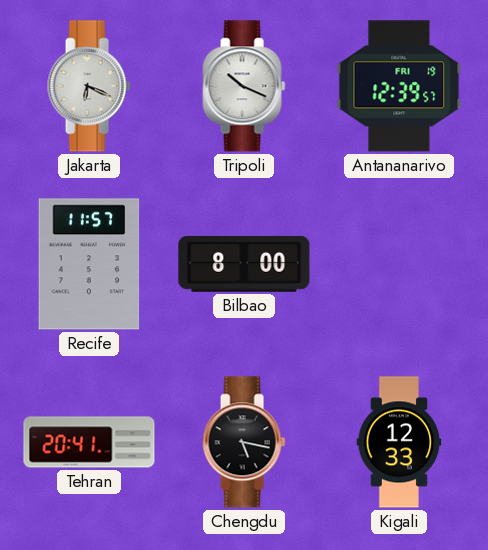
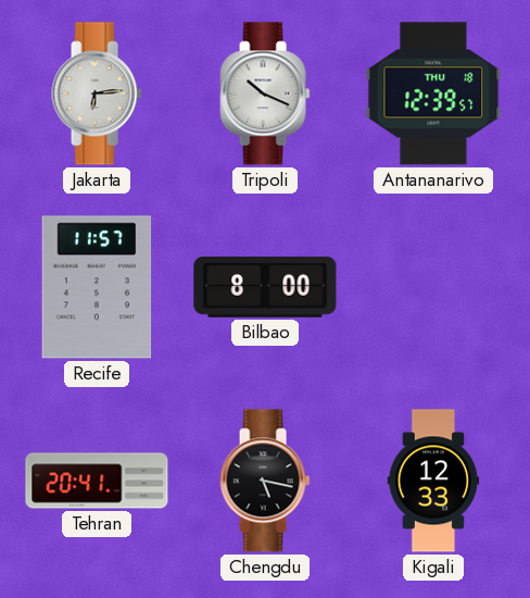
Jakarta: 6:19 -> 6:14 (97, 94)
Antananarivo date: FRI 19 -> THU 18 (433, 94)
